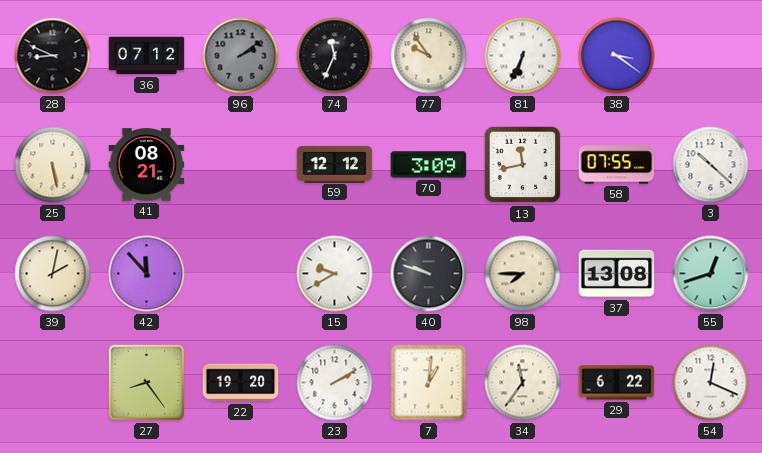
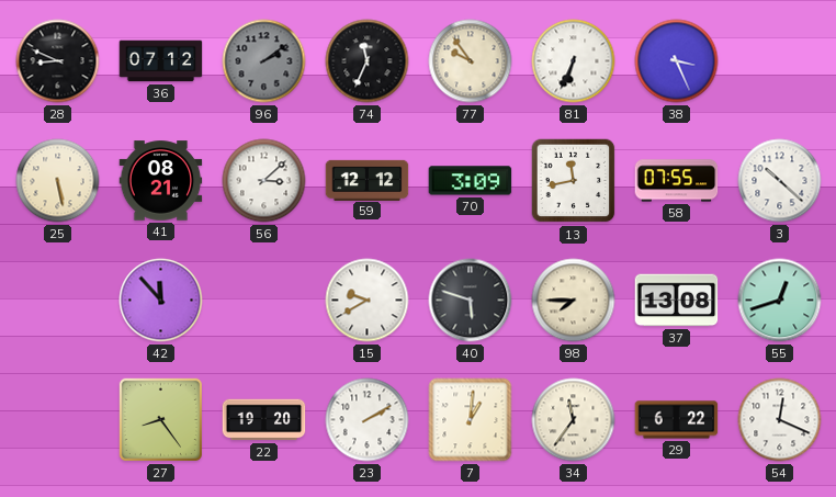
38: 3:21 -> 3:26 (677, 61)
56: none -> 3:08 (264, 181)
39: 2:02 -> none (53, 274)
40: 9:48 -> 5:48 (471, 301)
